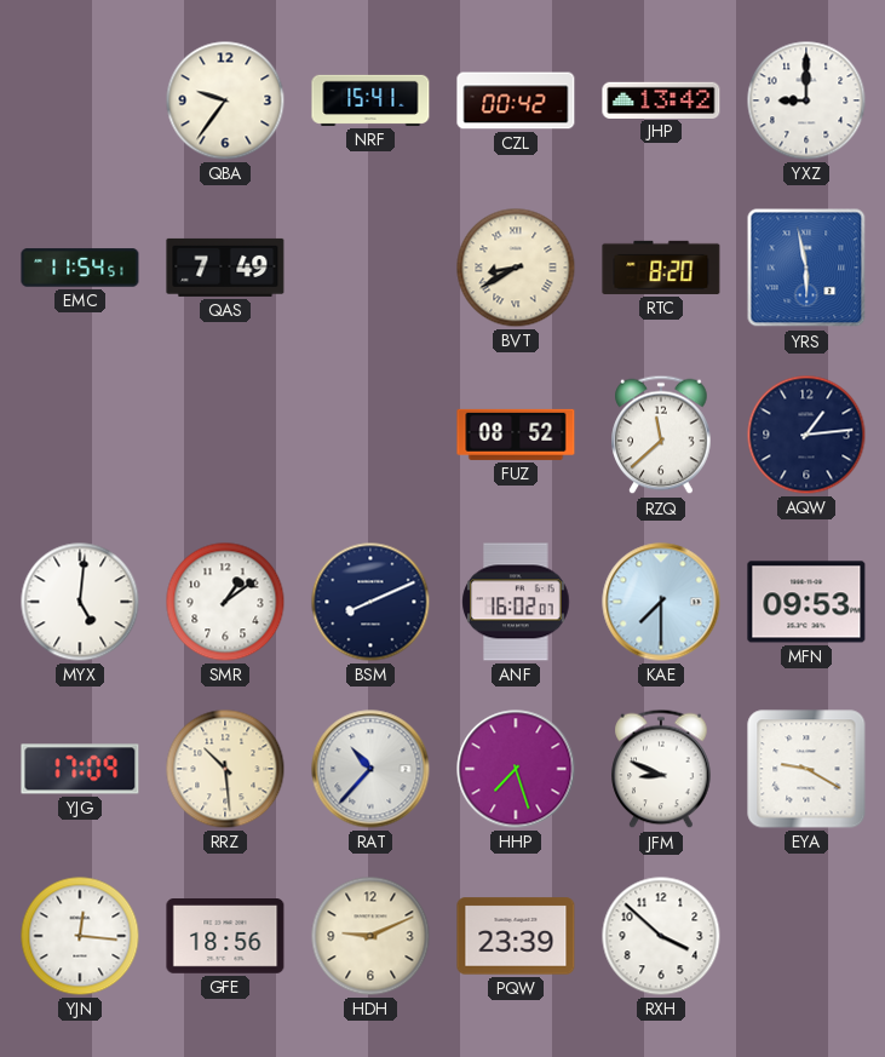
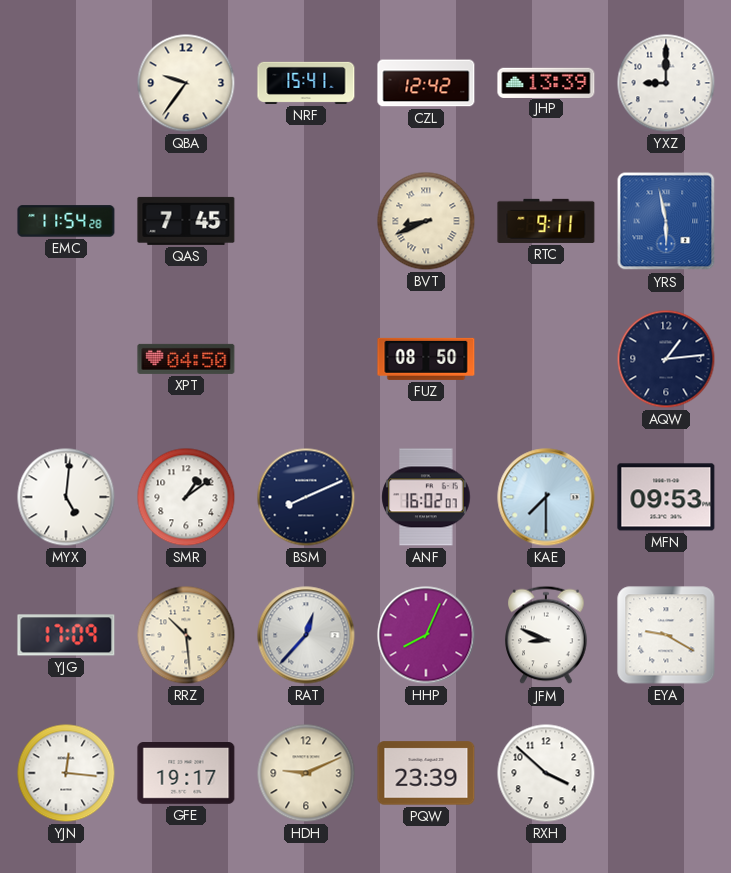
CZL: 00:42 -> 12:42 (426, 83)
JHP: 13:42 -> 13:39 (546, 82)
EMC: 11:54:51 -> 11:54:28 (66, 221)
QAS: 7:49 -> 7:45 (186, 221)
BVT: 8:40 -> 8:41 (426, 221)
RTC: 8:20 -> 9:11 (546, 221)
XPT: none -> 04:50 (186, 359)
FUZ: 08:52 -> 08:50 (426, 359)
RZQ: 11:38 -> none (661, 435)
RAT: 10:37 -> 12:37 (306, 635)
HHP: 7:27 -> 8:04 (426, 635)
GFE: 18:56 -> 19:17 (186, 774)
